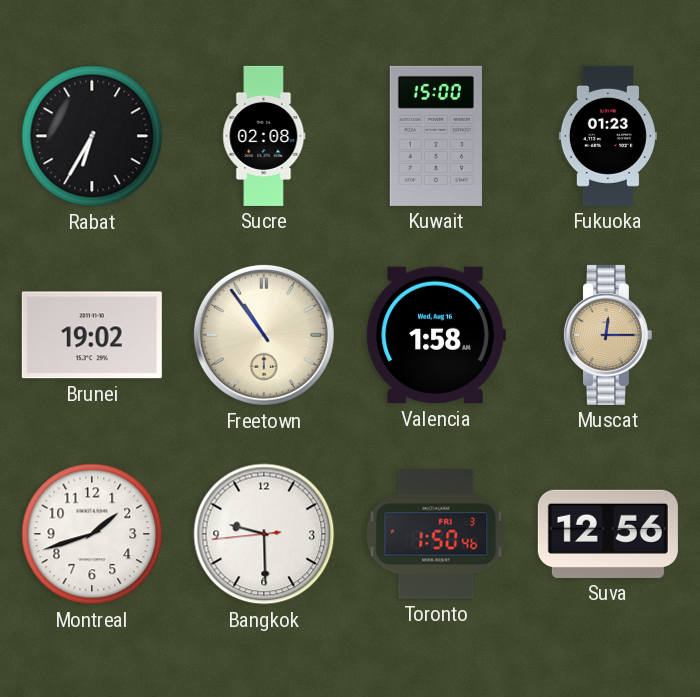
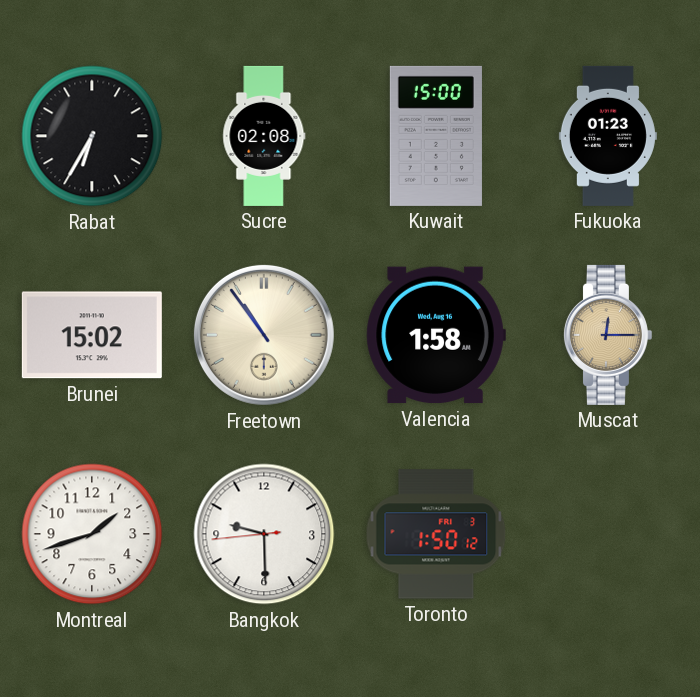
Brunei: 19:02 -> 15:02 (92, 335)
Toronto: 1:50:46 -> 1:50:12 (436, 534)
Suva: 12:56 -> none (608, 534)
